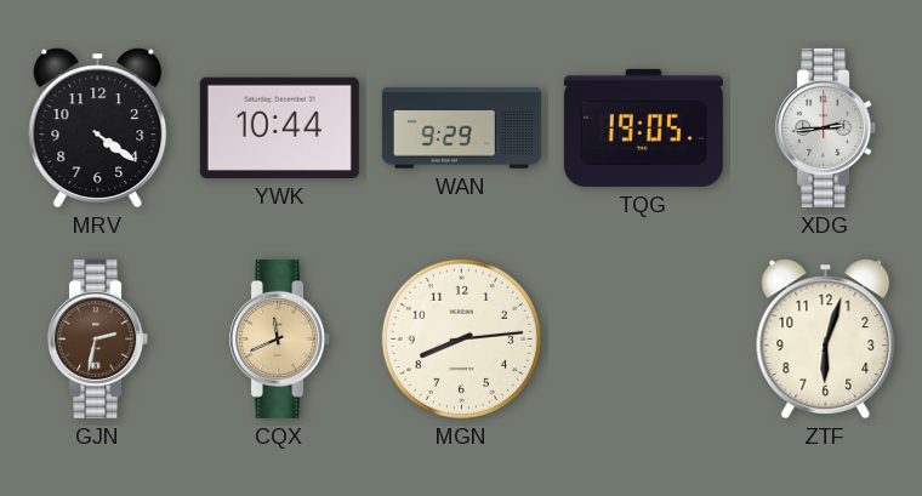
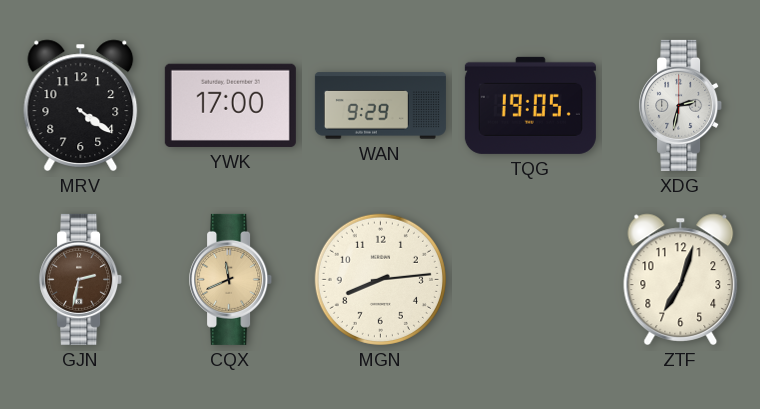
YWK: 10:44 -> 17:00 (230, 105)
XDG: 2:44 -> 2:32 (681, 105)
ZTF: 6:03 -> 7:03 (681, 279)
